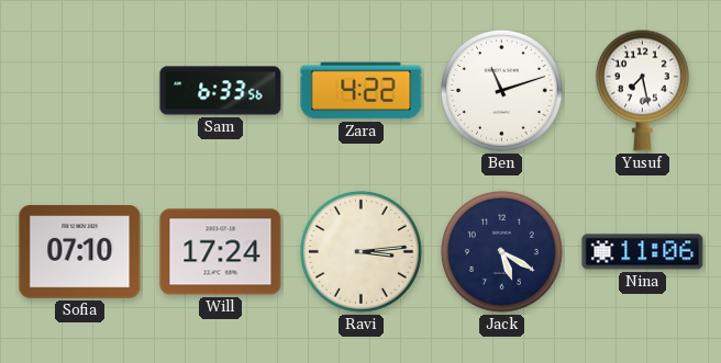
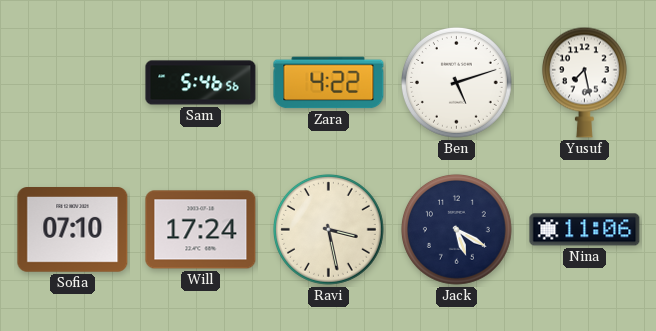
Sam: 6:33 -> 5:46 (201, 83)
Ben: 11:12 -> 5:12 (456, 82)
Ravi: 3:14 -> 3:28 (328, 229)
